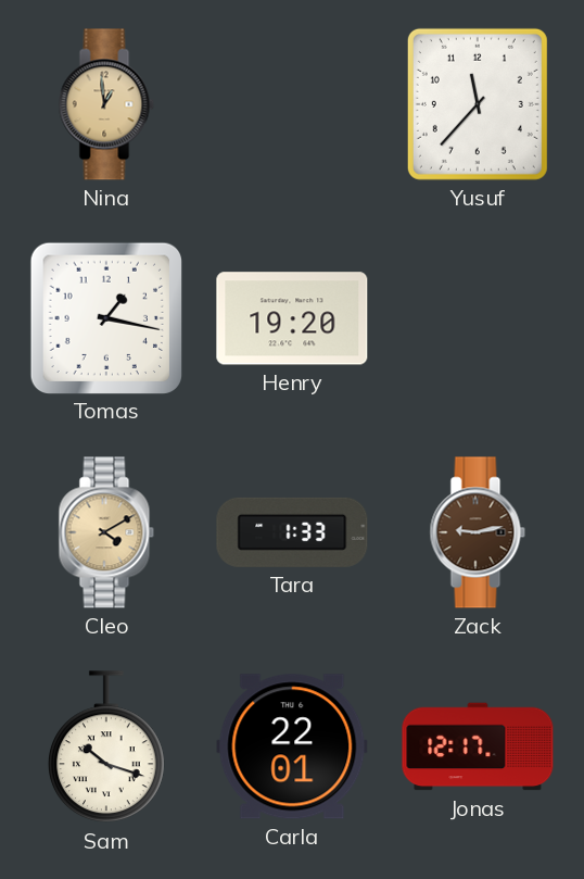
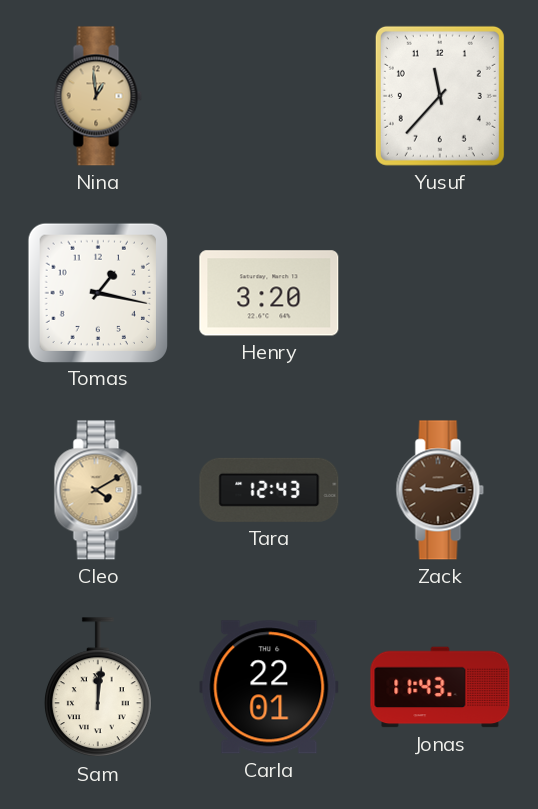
Henry: 19:20 -> 3:20 (269, 293)
Tara: 1:33 -> 12:43 (269, 490)
Sam: 10:18 -> 12:01 (99, 688)
Jonas: 12:17 -> 11:43 (440, 687)
